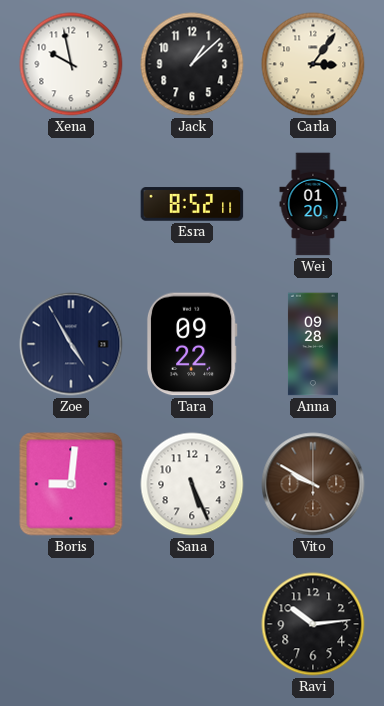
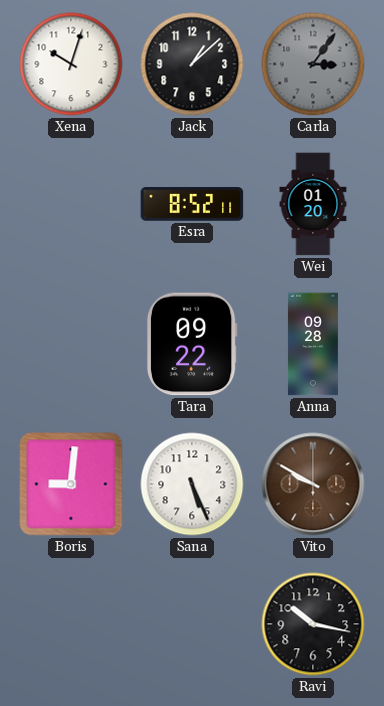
Xena: 9:58 -> 10:03 (71, 64)
Carla dial: cream -> grey (313, 64)
Zoe: 4:55 -> none (71, 344)
Ravi: 10:14 -> 10:17 (313, 624)
